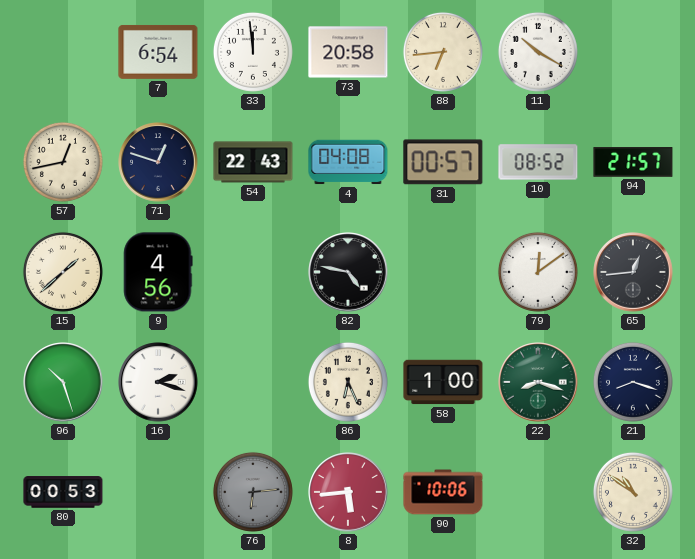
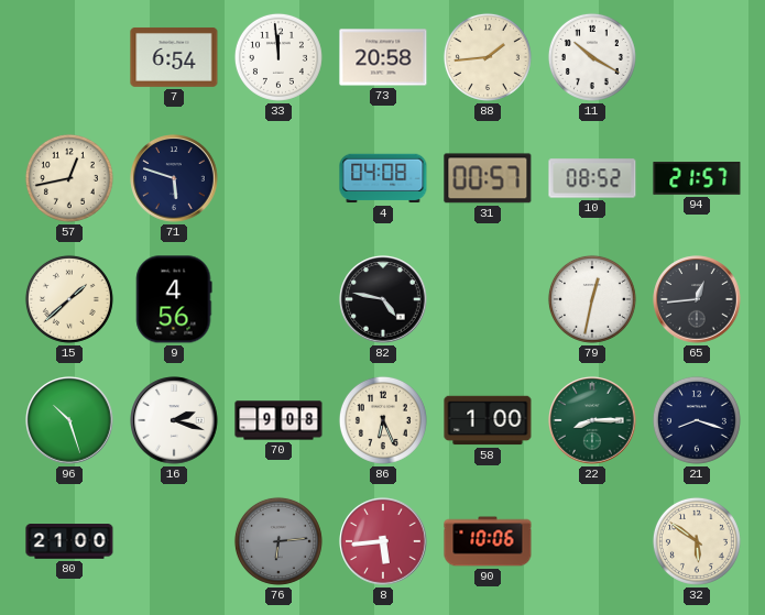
88: 6:44 -> 1:44 (488, 57)
71: 12:48 -> 5:48 (174, 178)
54: 22:43 -> none (253, 162)
79: 12:09 -> 12:32 (592, 299)
70: none -> 9:08 (278, 420)
22: 8:18 -> 8:15 (592, 420)
80: 00:53 -> 21:00 (69, 541)
32: 10:51 -> 5:51 (697, 541)
